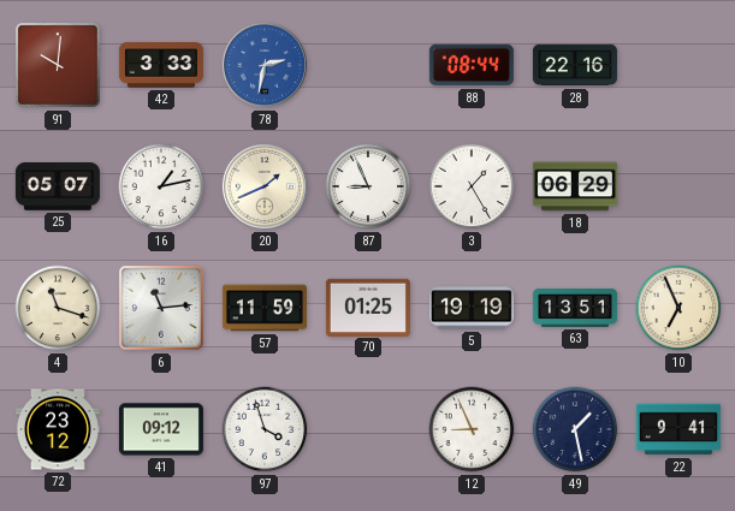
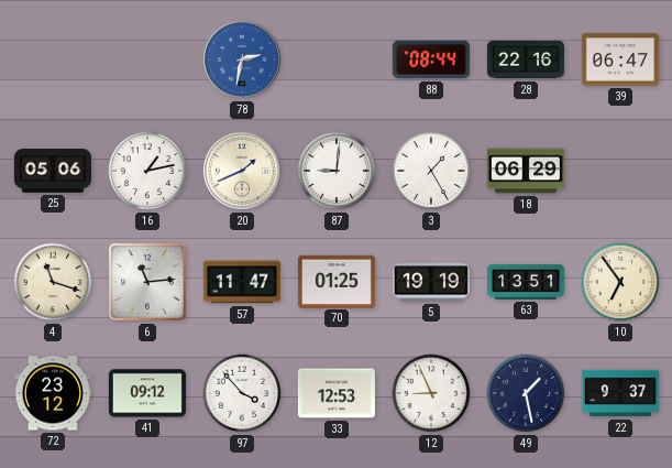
91: 10:01 -> none (58, 65)
42: 3:33 -> none (161, 65)
39: none -> 06:47 (620, 59)
25: 05:07 -> 05:06 (53, 171)
87: 8:56 -> 9:01 (337, 171)
57: 11:59 -> 11:47 (242, 282)
10: 6:56 -> 6:54 (620, 282)
97: 3:57 -> 3:53 (242, 393)
33: none -> 12:53 (337, 393)
22: 9:41 -> 9:37 (620, 393)
